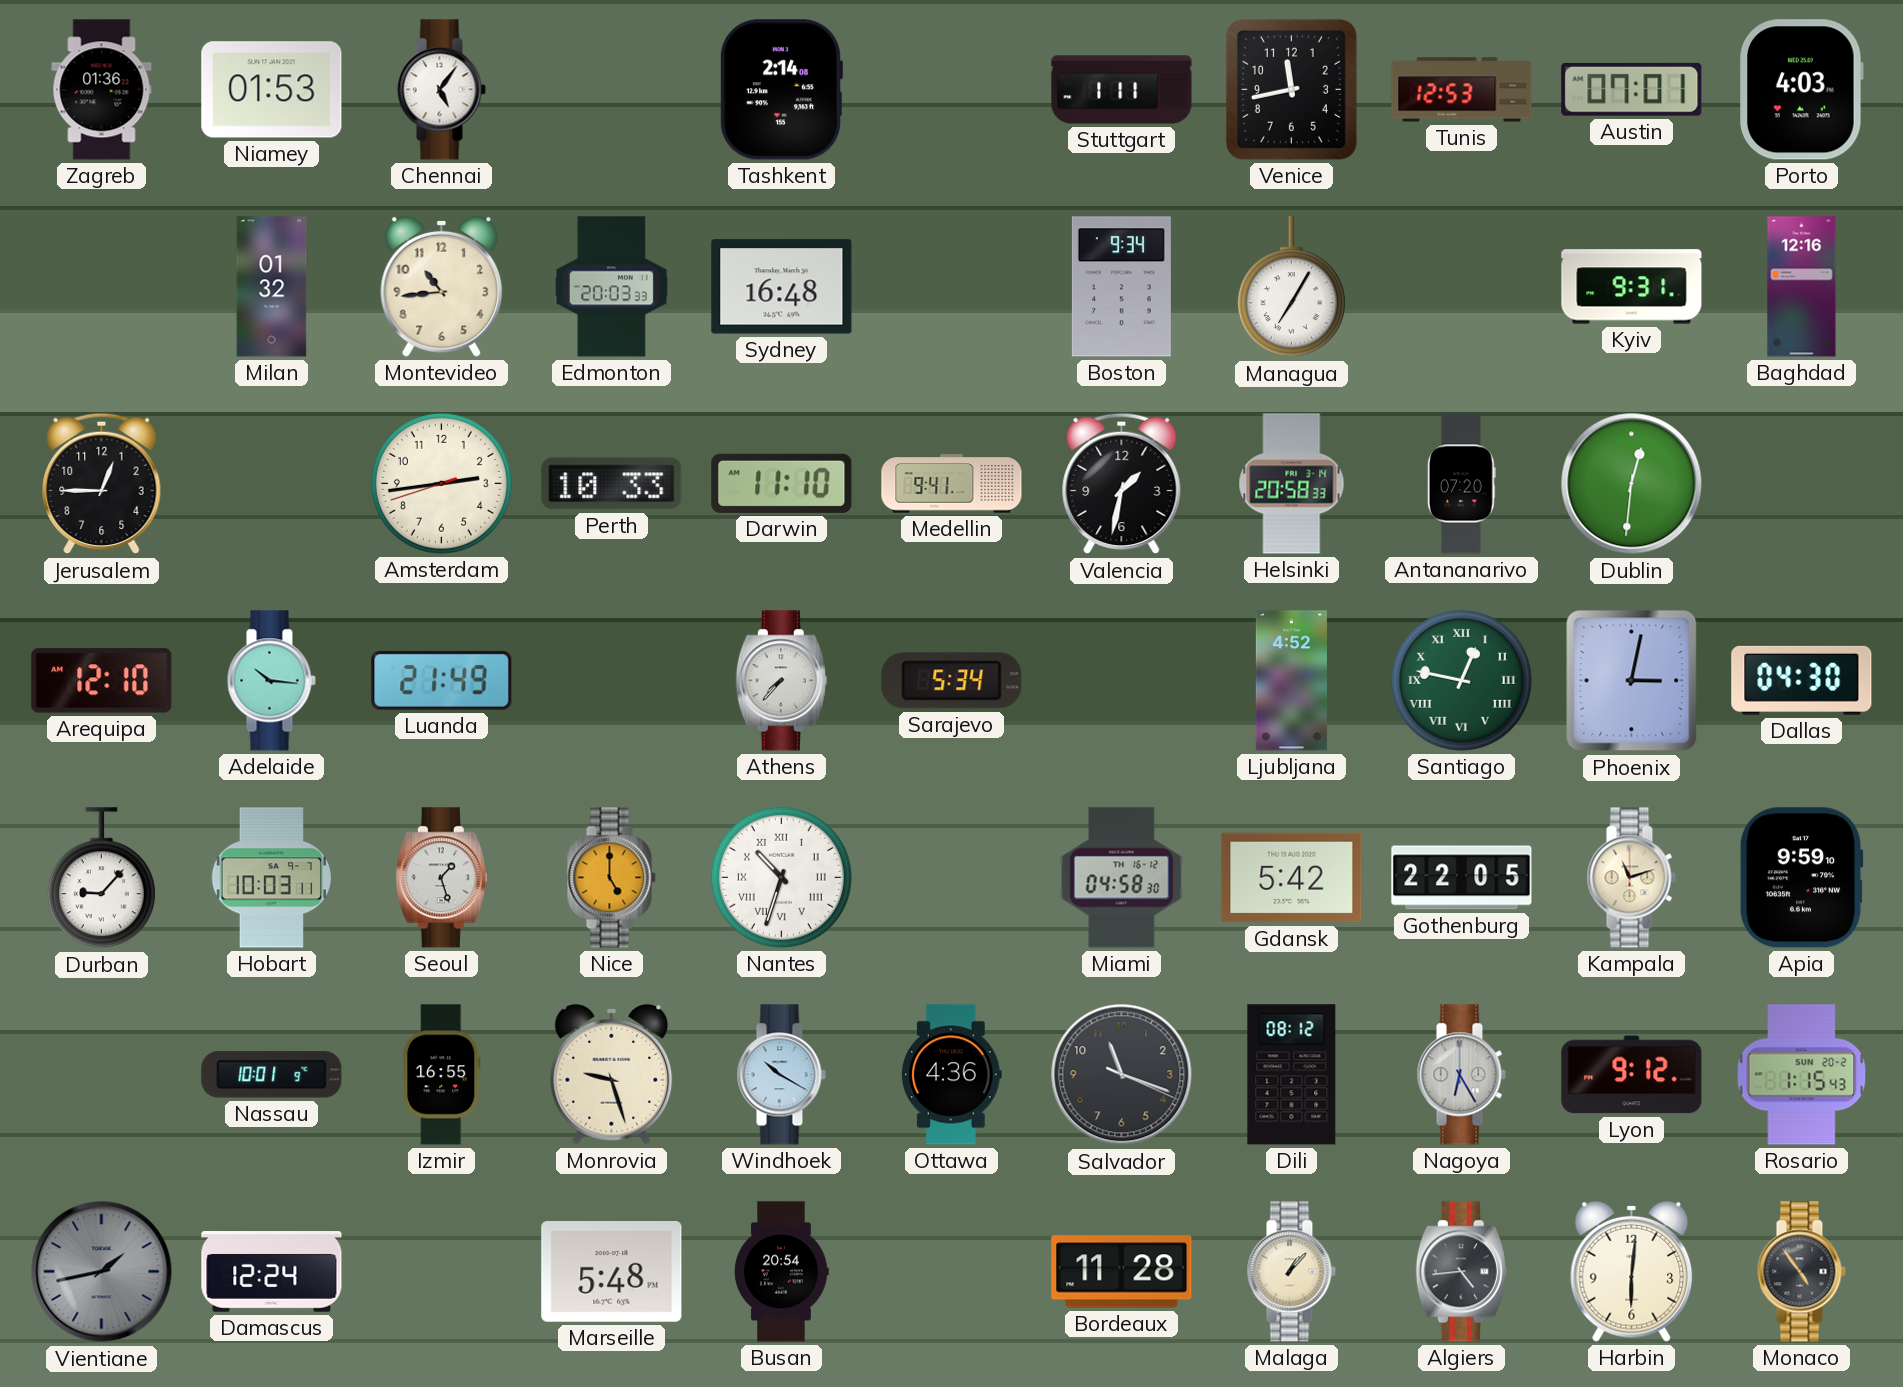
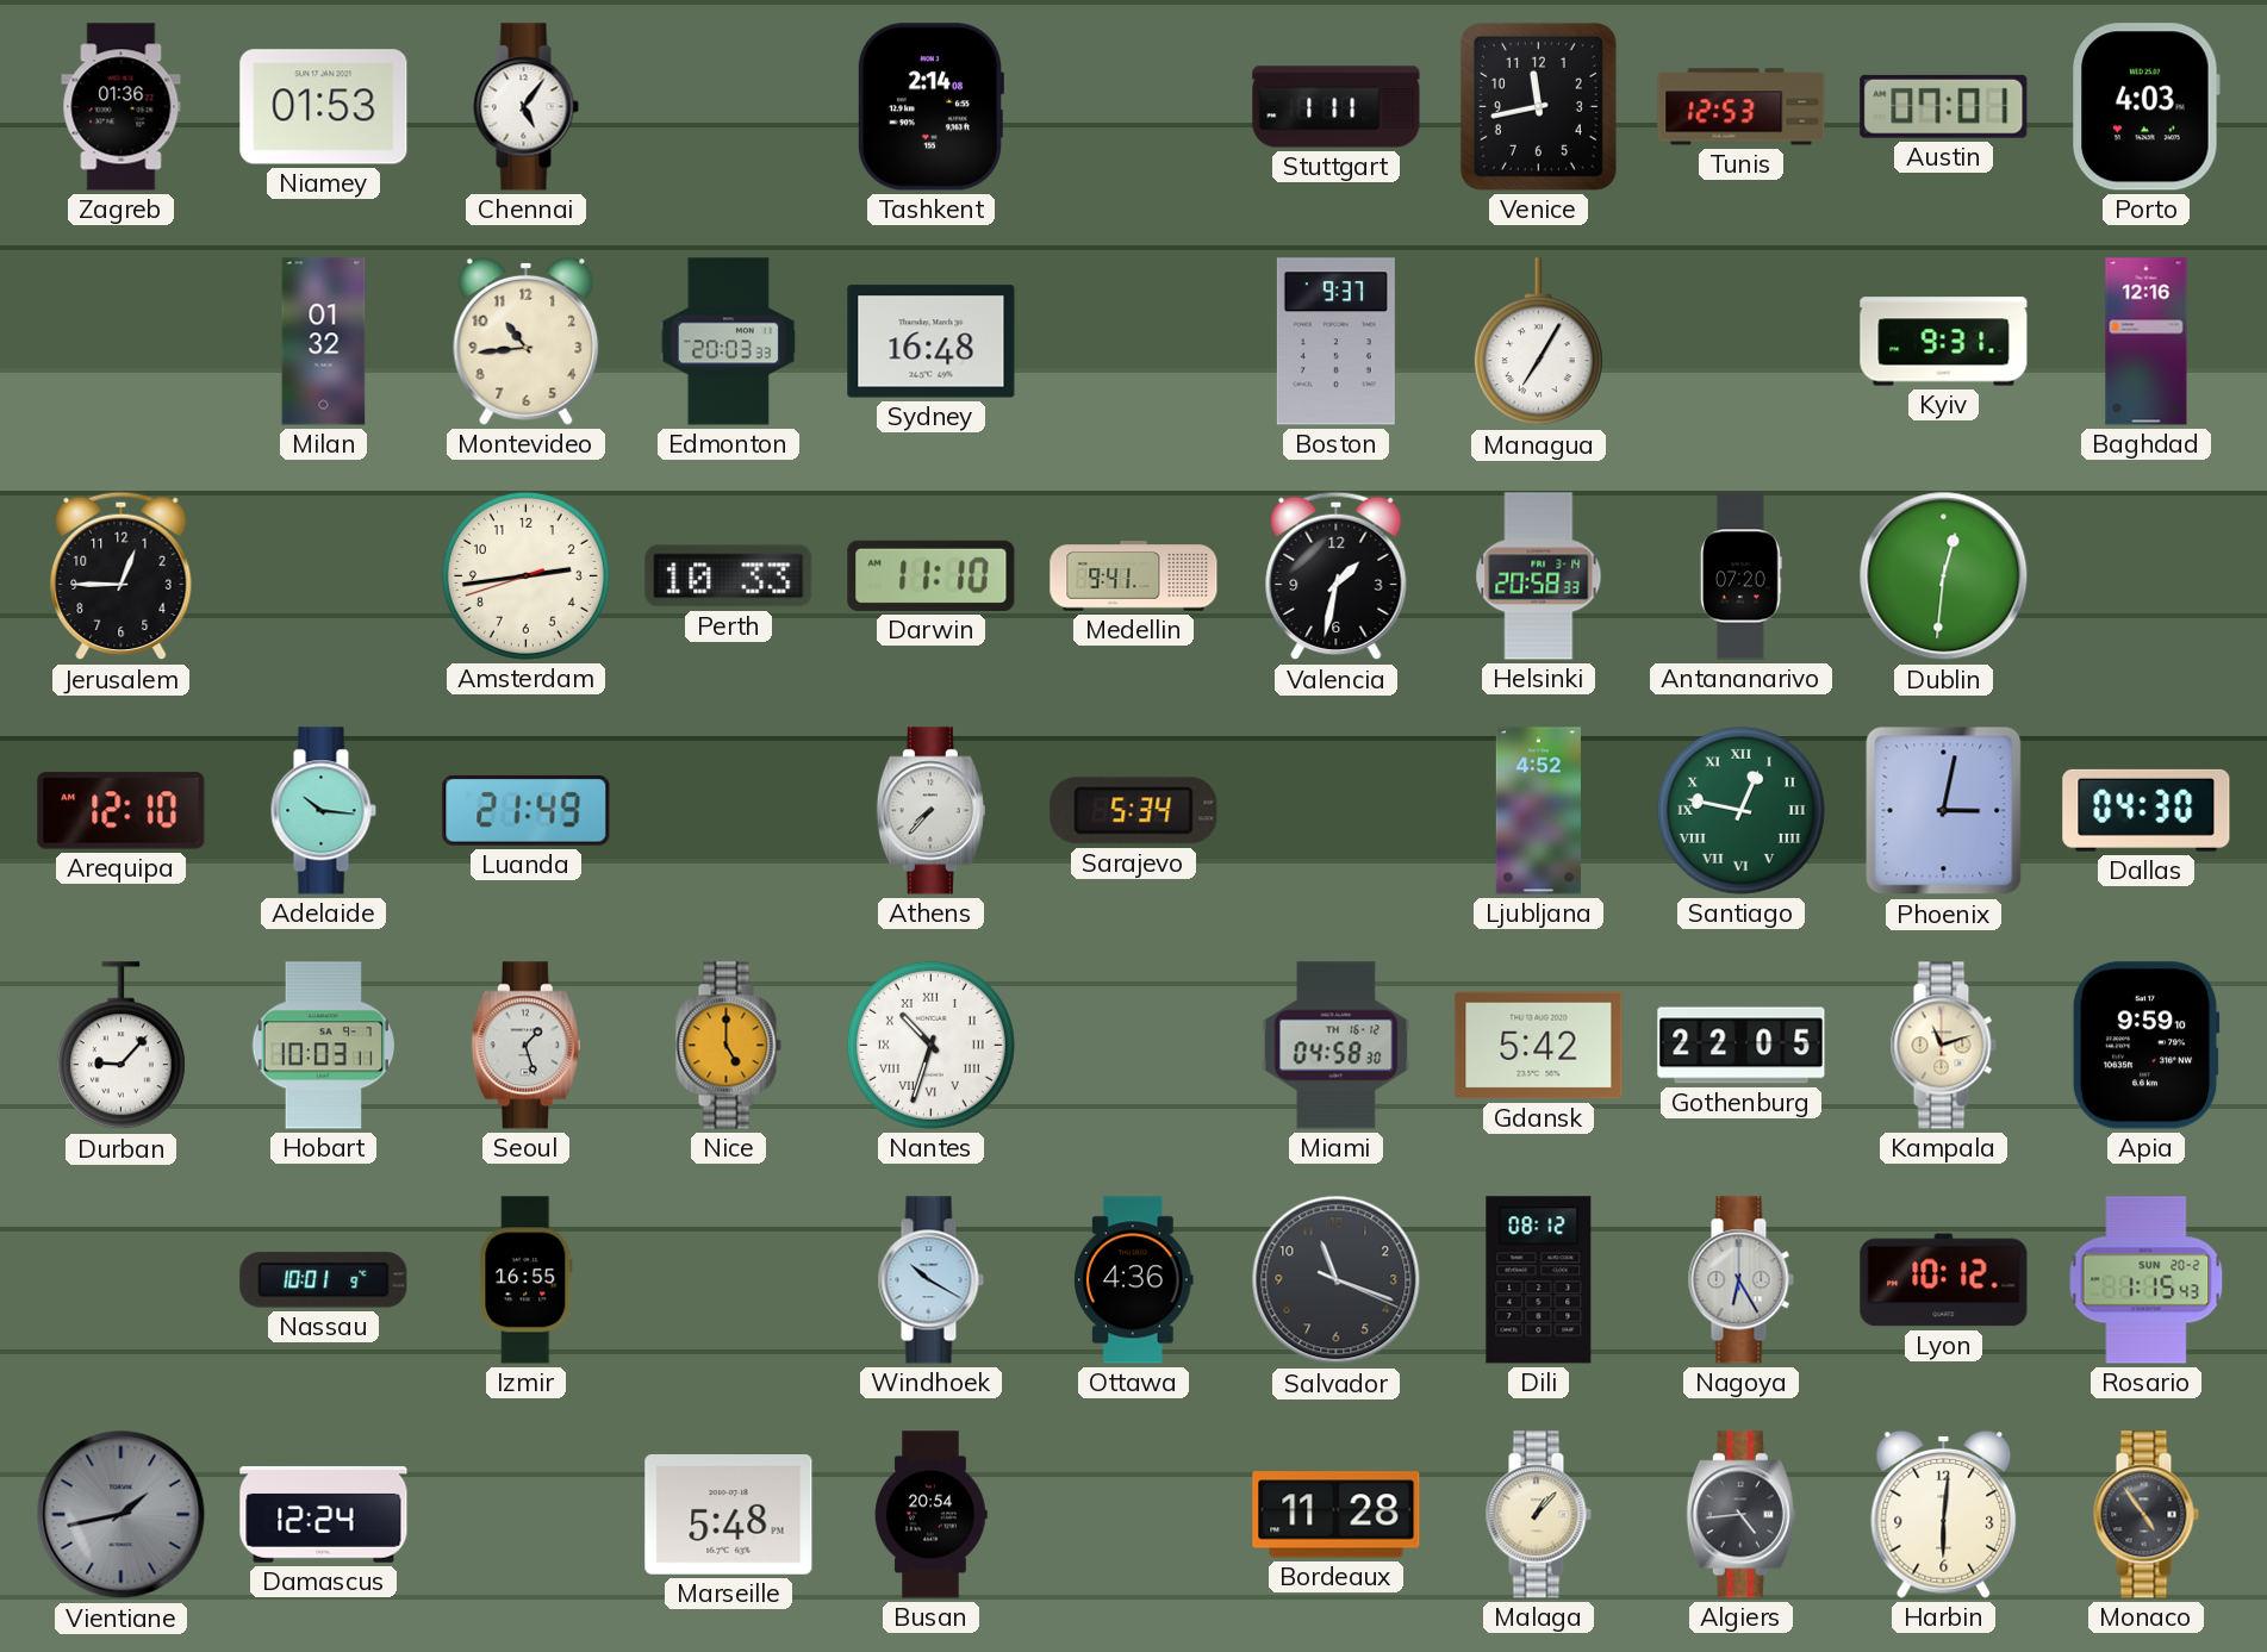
Boston: 9:34 -> 9:37 (1335, 342)
Monrovia: 9:27 -> none (612, 1074)
Lyon: 9:12 -> 10:12 (1944, 1280)
